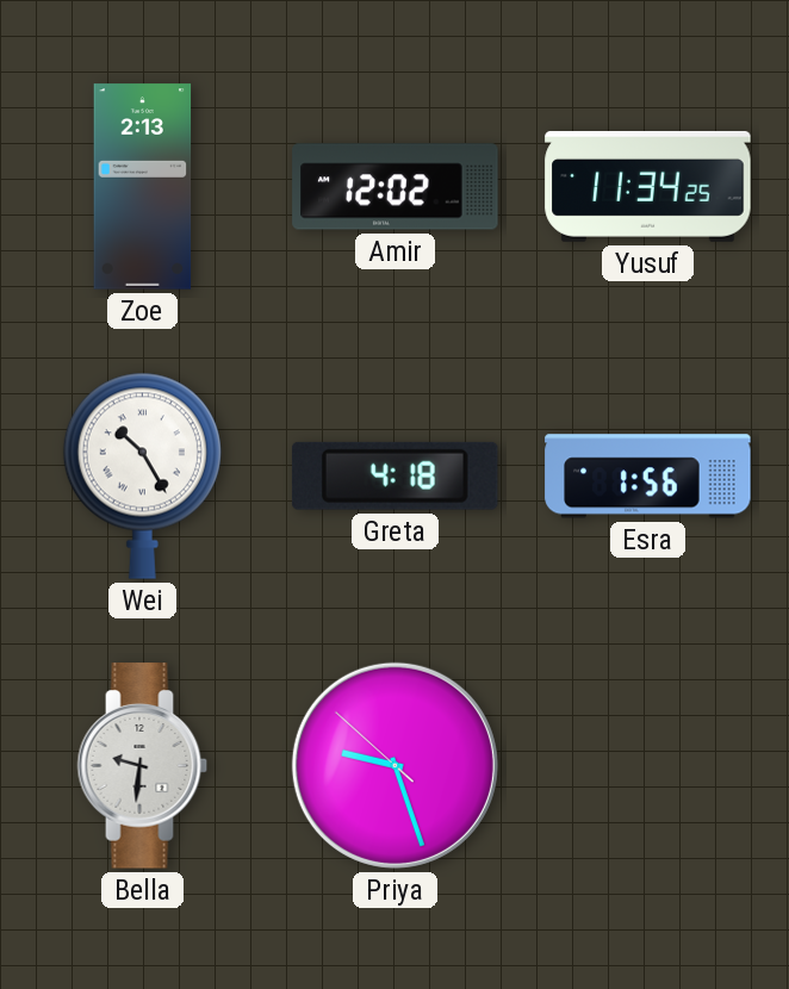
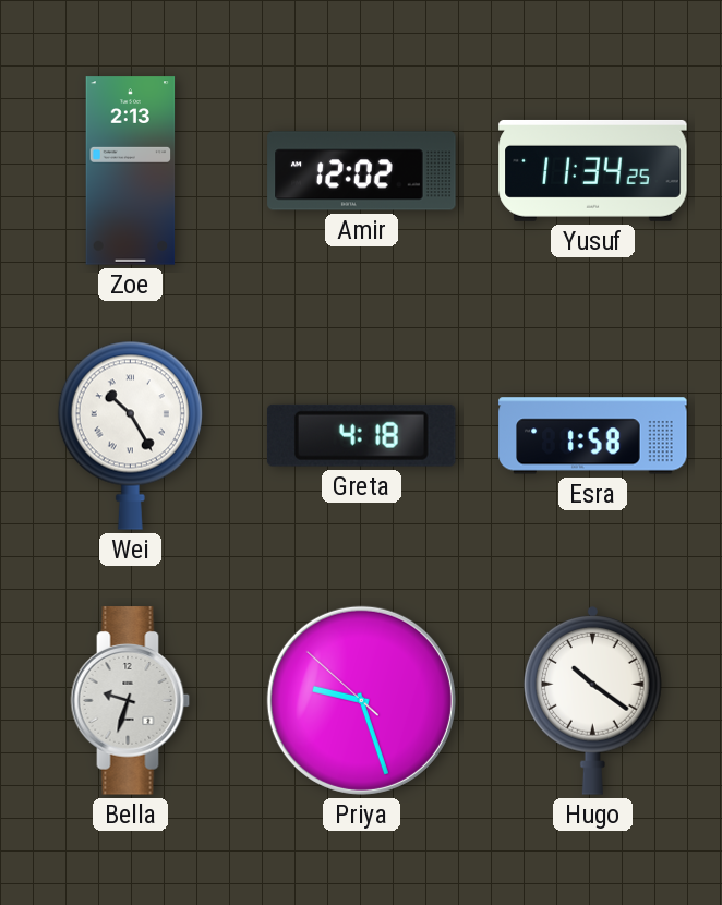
Esra: 1:56 -> 1:58 (593, 436)
Bella: 9:31 -> 9:33 (131, 701)
Hugo: none -> 10:21 (593, 701)
